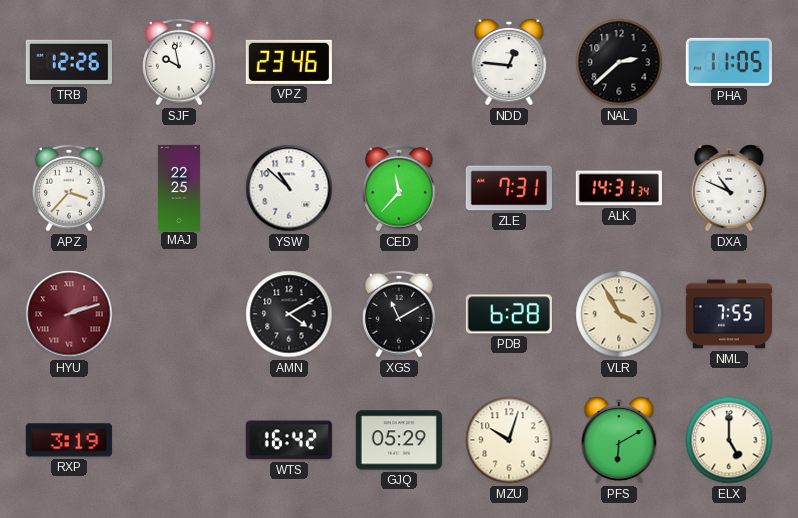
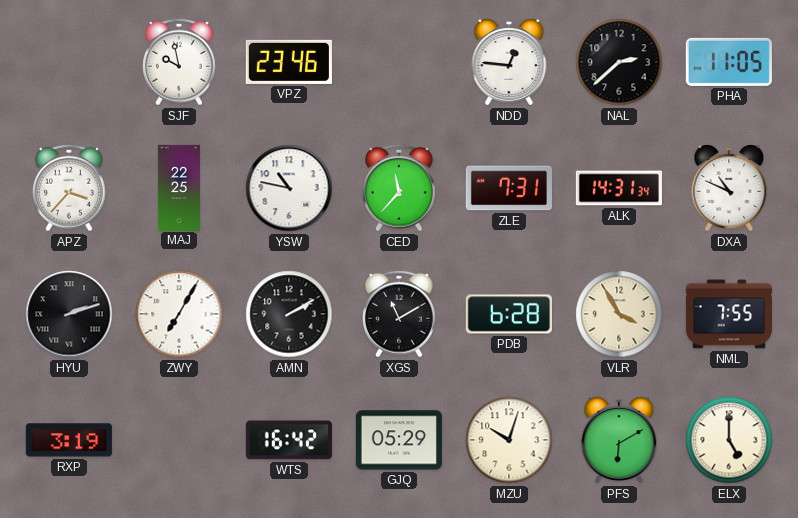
TRB: 12:26 -> none (69, 62)
YSW: 10:52 -> 10:47 (289, 188)
HYU dial: burgundy -> black (69, 314)
ZWY: none -> 7:05 (179, 314)
AMN: 4:10 -> 2:10 (289, 314)
